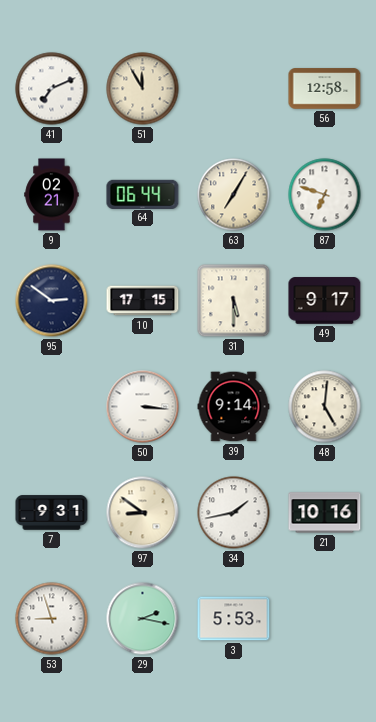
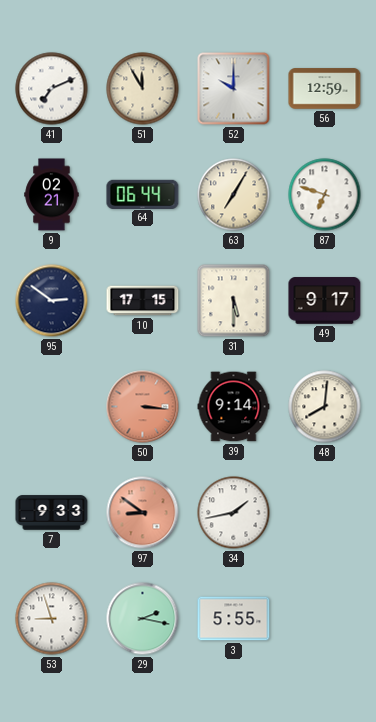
52: none -> 10:00 (234, 89)
56: 12:58 -> 12:59 (325, 89)
50 dial: white -> salmon (143, 407)
48: 5:01 -> 8:01 (325, 407)
7: 9:31 -> 9:33 (52, 513)
97 dial: cream -> salmon (143, 513)
21: 10:16 -> none (325, 513)
3: 5:53 -> 5:55 (234, 619)
